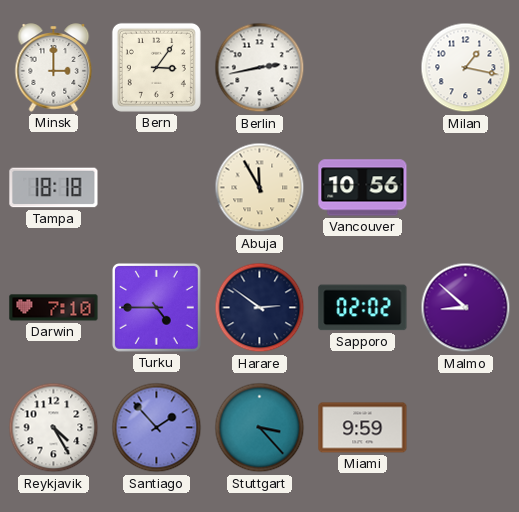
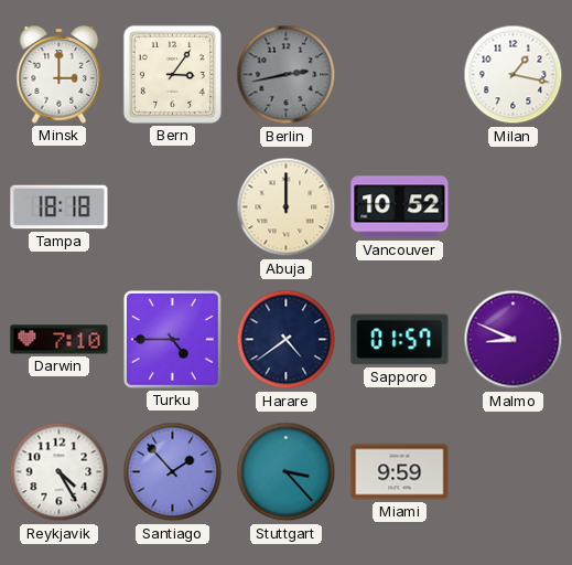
Berlin dial: white -> grey (287, 75)
Abuja: 11:55 -> 12:00 (287, 207)
Vancouver: 10:56 -> 10:52 (400, 207)
Harare: 2:51 -> 4:39 (287, 340)
Sapporo: 02:02 -> 01:57 (400, 340)
Malmo: 8:52 -> 8:49 (514, 340)
